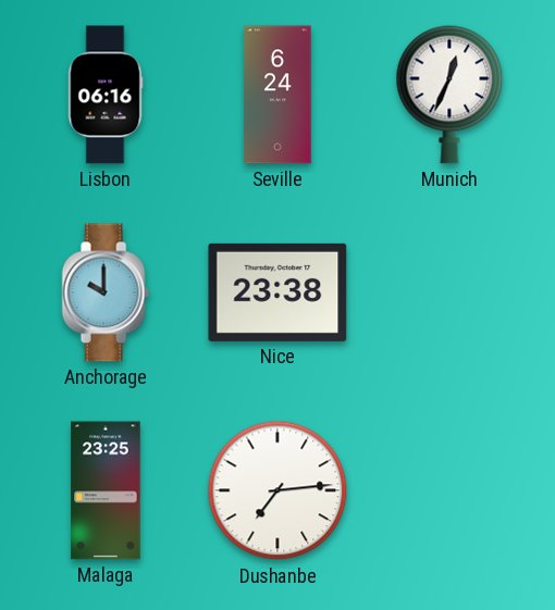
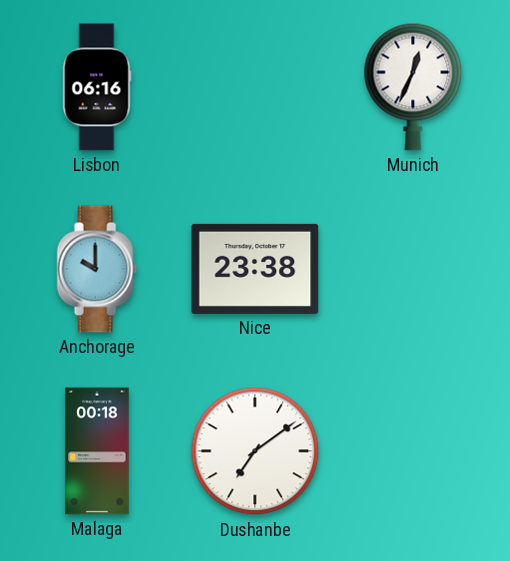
Seville: 6:24 -> none (277, 95)
Malaga: 23:25 -> 00:18 (97, 451)
Dushanbe: 7:14 -> 7:09 (255, 451)
